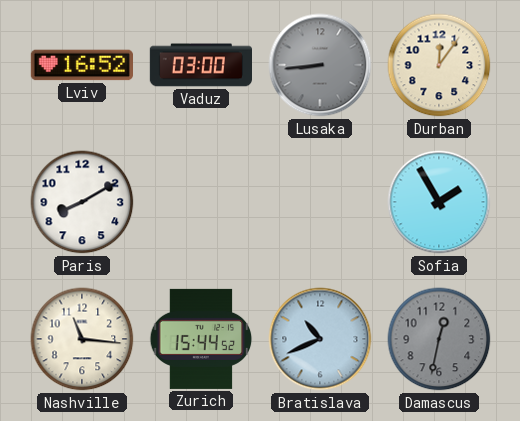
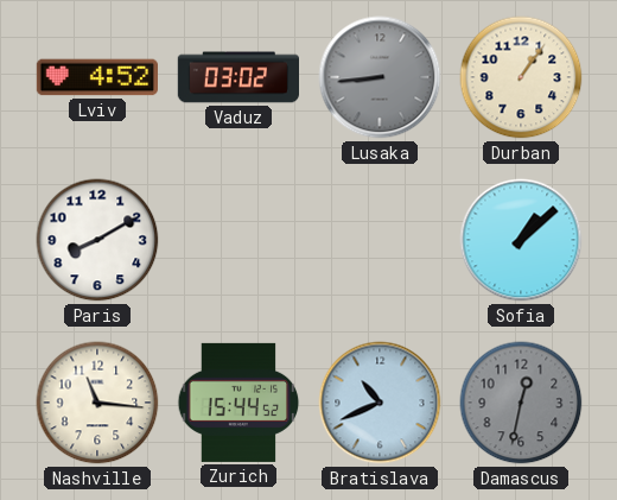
Lviv: 16:52 -> 4:52 (96, 77)
Vaduz: 03:00 -> 03:02 (237, 77)
Durban: 12:06 -> 1:06 (521, 77)
Sofia: 1:55 -> 1:08 (521, 240)
